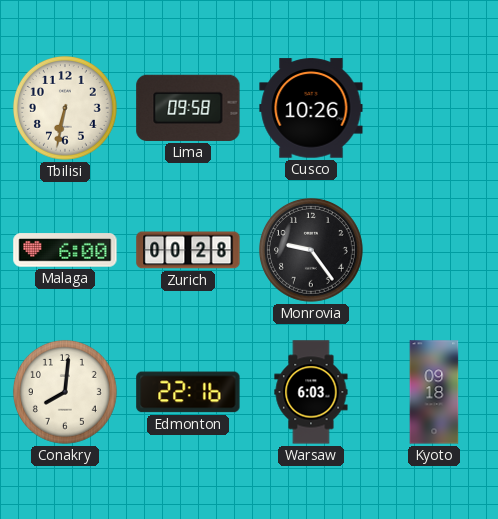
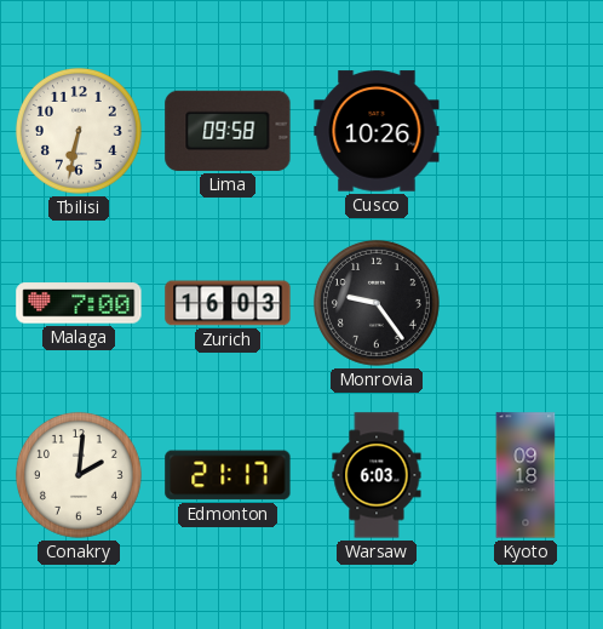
Malaga: 6:00 -> 7:00 (79, 303)
Zurich: 00:28 -> 16:03 (228, 303)
Conakry: 8:01 -> 2:01 (79, 475)
Edmonton: 22:16 -> 21:17 (228, 475)
